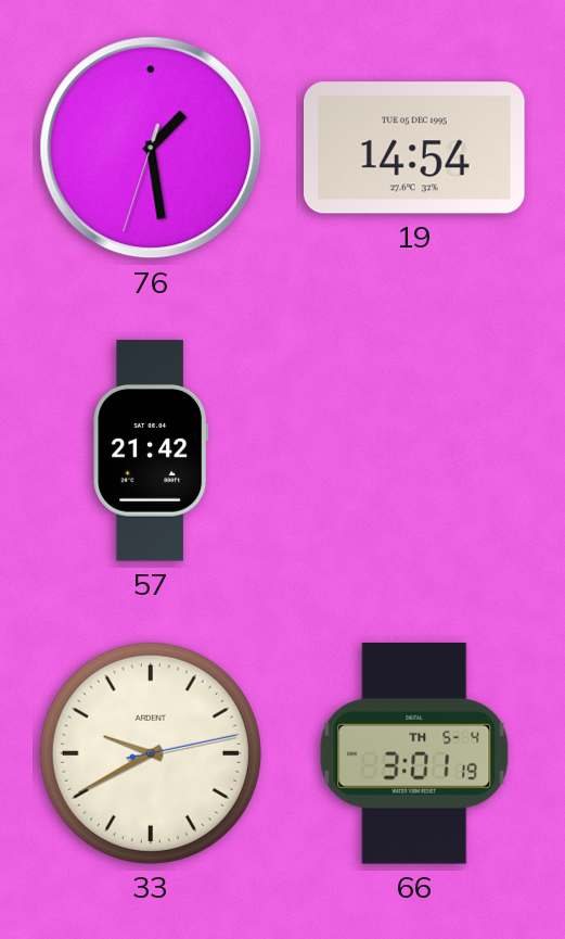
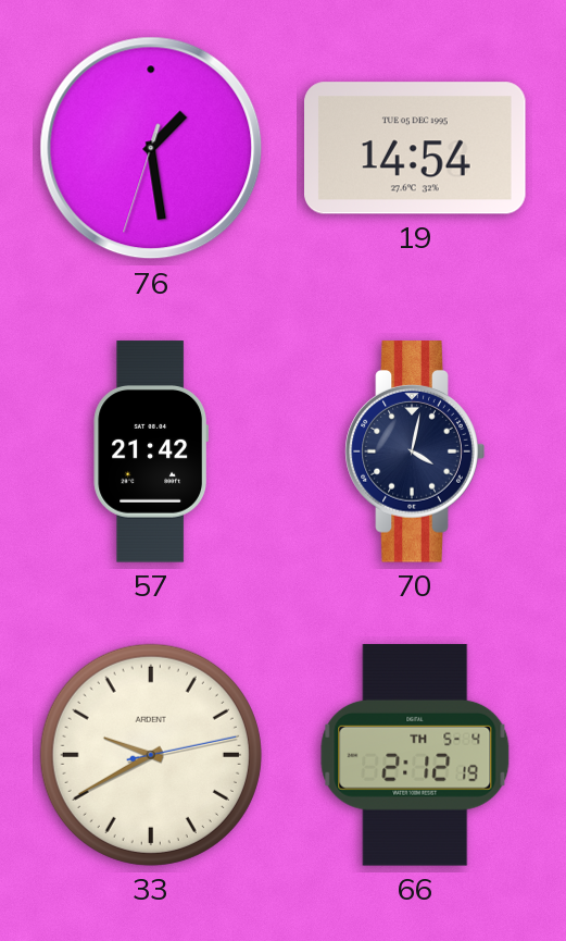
70: none -> 4:02 (415, 451)
66: 3:01 -> 2:12 (415, 755)
